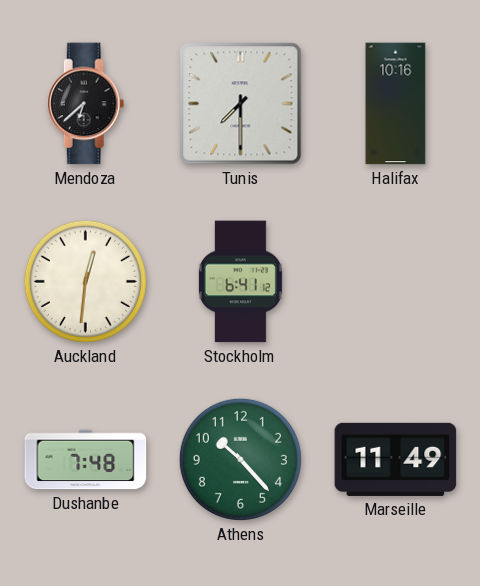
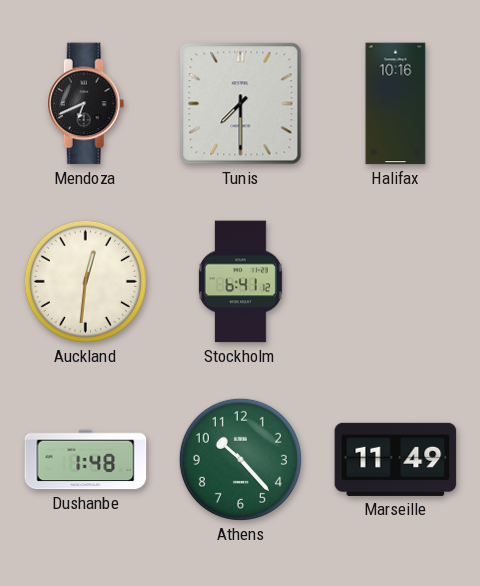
Mendoza: 6:38 -> 6:41 (86, 104)
Dushanbe: 7:48 -> 1:48 (86, 460)
